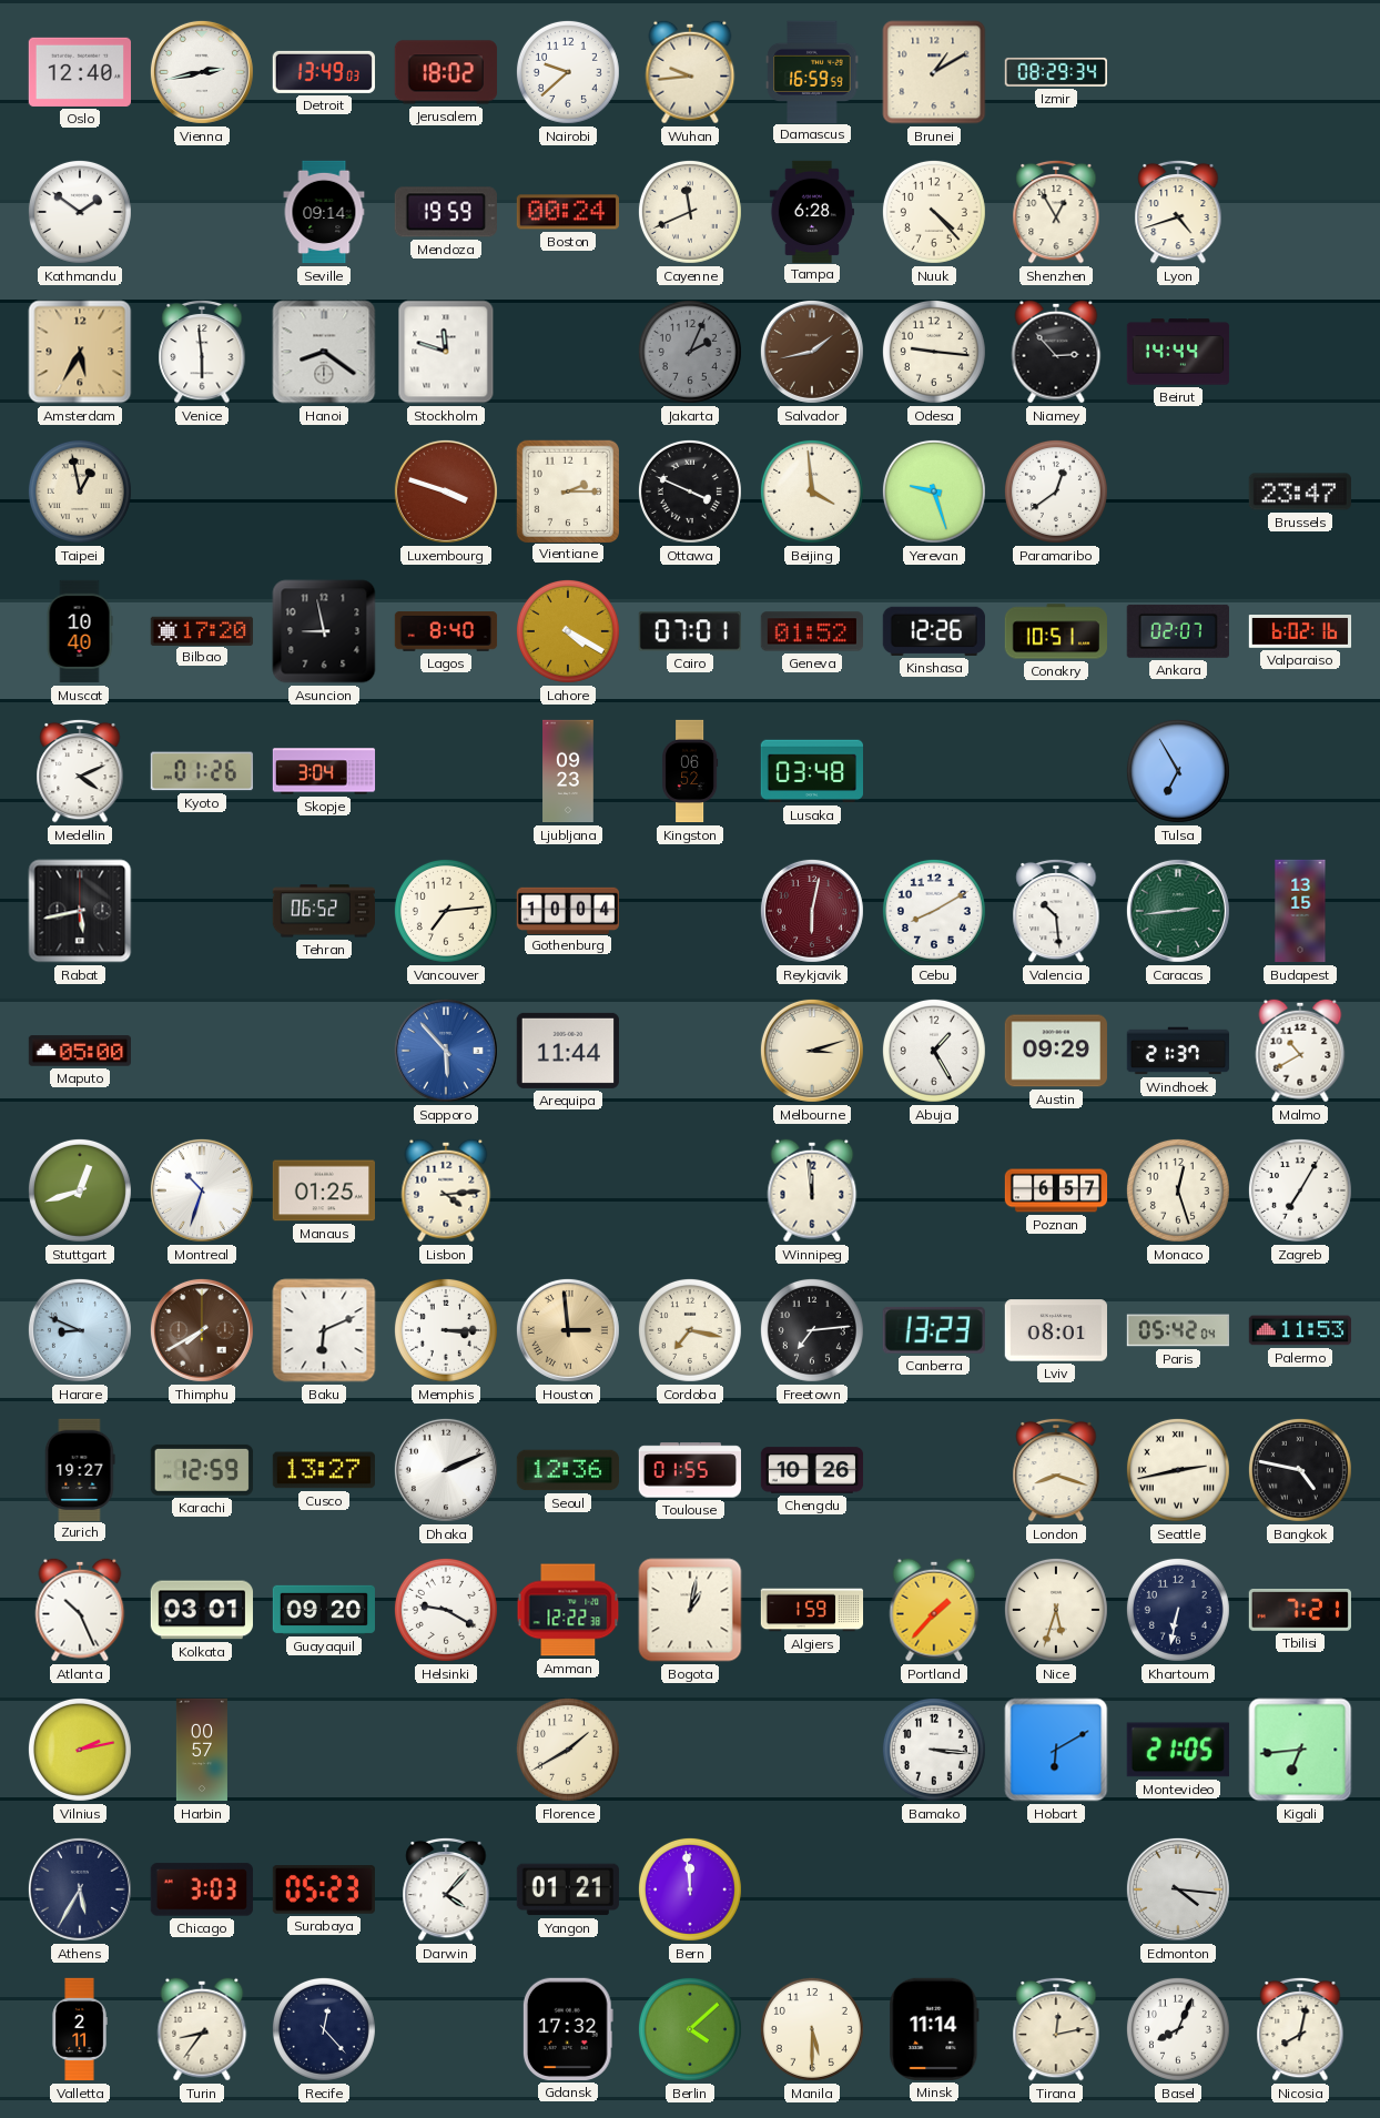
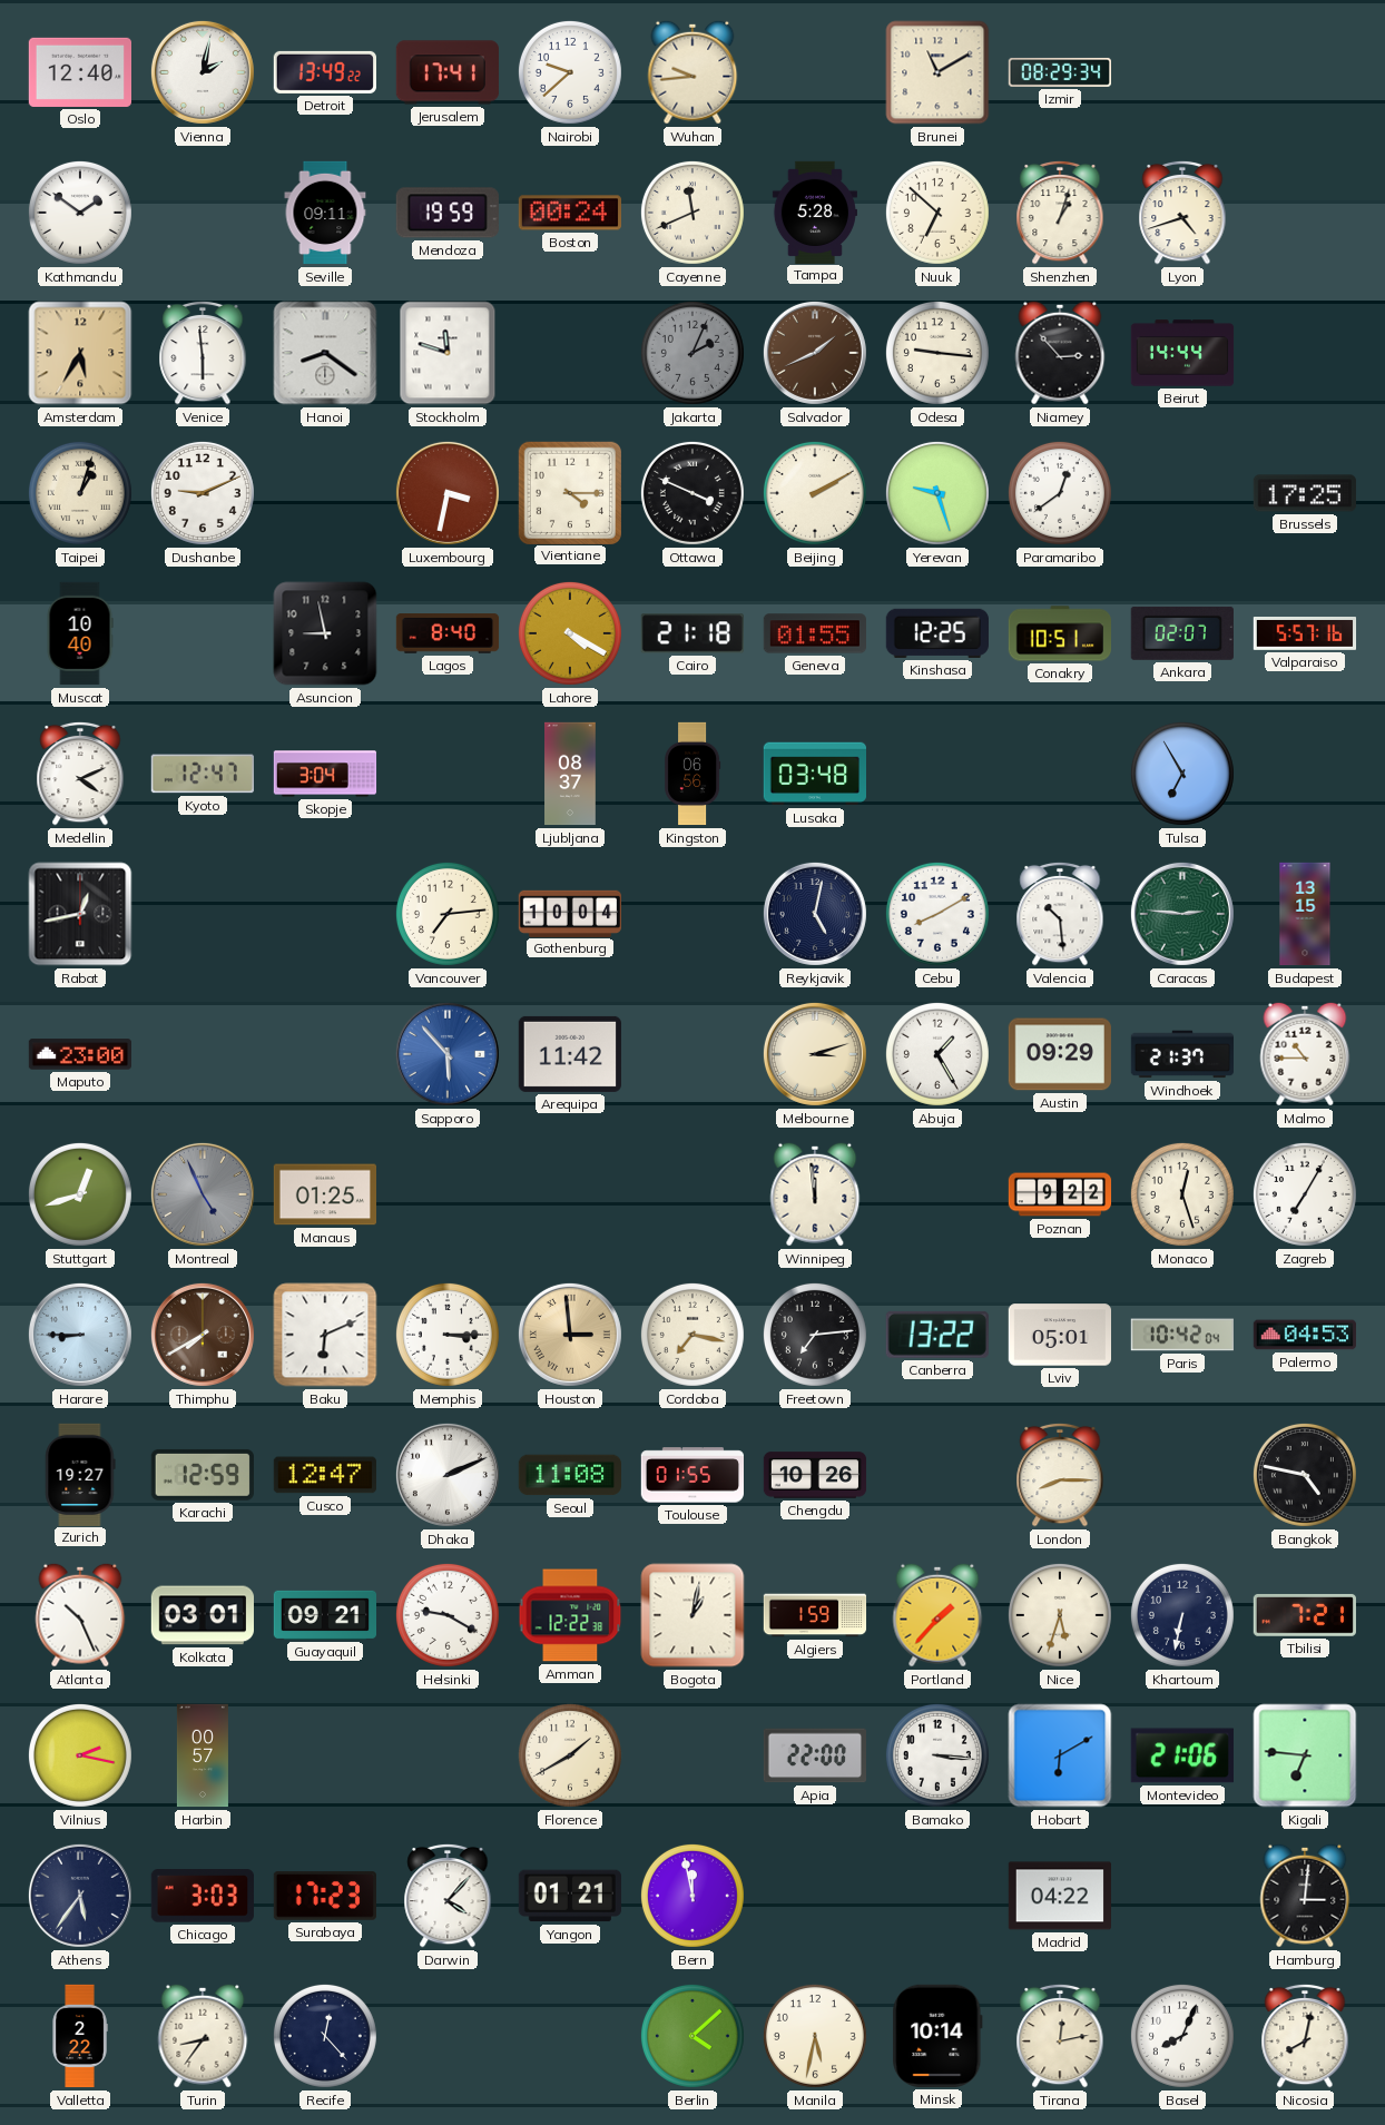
Vienna: 2:43 -> 2:02 (203, 72)
Detroit: 13:49:03 -> 13:49:22 (325, 72)
Jerusalem: 18:02 -> 17:41 (448, 72)
Damascus: 16:59 -> none (812, 71)
Brunei: 1:10 -> 11:10 (937, 72)
Seville: 09:14 -> 09:11 (325, 213)
Tampa: 6:28 -> 5:28 (815, 211)
Nuuk: 4:23 -> 6:52 (937, 213)
Shenzhen: 12:55 -> 1:03 (1060, 213)
Salvador: 1:43 -> 1:41 (815, 353)
Taipei: 12:58 -> 1:03 (80, 493)
Dushanbe: none -> 9:11 (203, 493)
Luxembourg: 3:48 -> 3:32 (448, 493)
Vientiane: 2:15 -> 4:15 (569, 492)
Beijing: 3:59 -> 2:10 (815, 493)
Brussels: 23:47 -> 17:25 (1305, 493)
Bilbao: 17:20 -> none (201, 630)
Cairo: 07:01 -> 21:18 (692, 633)
Geneva: 01:52 -> 01:55 (814, 633)
Kinshasa: 12:26 -> 12:25 (937, 633)
Valparaiso: 6:02 -> 5:57 (1305, 634)
Kyoto: 01:26 -> 12:47 (203, 774)
Ljubljana: 09:23 -> 08:37 (570, 774)
Kingston: 06:52 -> 06:56 (692, 774)
Rabat: 5:43 -> 12:43 (80, 914)
Tehran: 06:52 -> none (323, 911)
Reykjavik: 6:02 -> 5:02 (815, 914)
Reykjavik dial: burgundy -> navy (815, 914)
Caracas: 2:44 -> 2:46 (1182, 914)
Maputo: 05:00 -> 23:00 (80, 1054)
Arequipa: 11:44 -> 11:42 (569, 1054)
Malmo: 10:40 -> 10:45 (1305, 1054)
Montreal: 10:33 -> 4:56 (203, 1194)
Montreal dial: white -> grey (203, 1194)
Lisbon: 4:14 -> none (446, 1190)
Poznan: 6:57 -> 9:22 (1060, 1194)
Harare: 8:49 -> 8:45 (80, 1335)
Canberra: 13:23 -> 13:22 (937, 1335)
Lviv: 08:01 -> 05:01 (1059, 1335)
Paris: 05:42 -> 10:42 (1181, 1335)
Palermo: 11:53 -> 04:53 (1304, 1335)
Cusco: 13:27 -> 12:47 (325, 1475)
Seoul: 12:36 -> 11:08 (569, 1475)
London: 8:18 -> 8:15 (1060, 1475)
Seattle: 2:43 -> none (1178, 1470)
Guayaquil: 09:20 -> 09:21 (324, 1615)
Vilnius: 2:13 -> 2:17 (80, 1755)
Apia: none -> 22:00 (814, 1755)
Montevideo: 21:05 -> 21:06 (1182, 1755)
Kigali: 6:44 -> 6:46 (1305, 1755)
Athens: 5:35 -> 5:36 (80, 1896)
Surabaya: 05:23 -> 17:23 (325, 1896)
Bern: 11:59 -> 11:58 (692, 1896)
Madrid: none -> 04:22 (1059, 1896)
Edmonton: 4:16 -> none (1178, 1889)
Hamburg: none -> 3:01 (1305, 1896)
Valletta: 2:11 -> 2:22 (80, 2036)
Gdansk: 17:32 -> none (568, 2029)
Manila: 5:30 -> 5:32 (815, 2036)
Minsk: 11:14 -> 10:14 (937, 2036)
